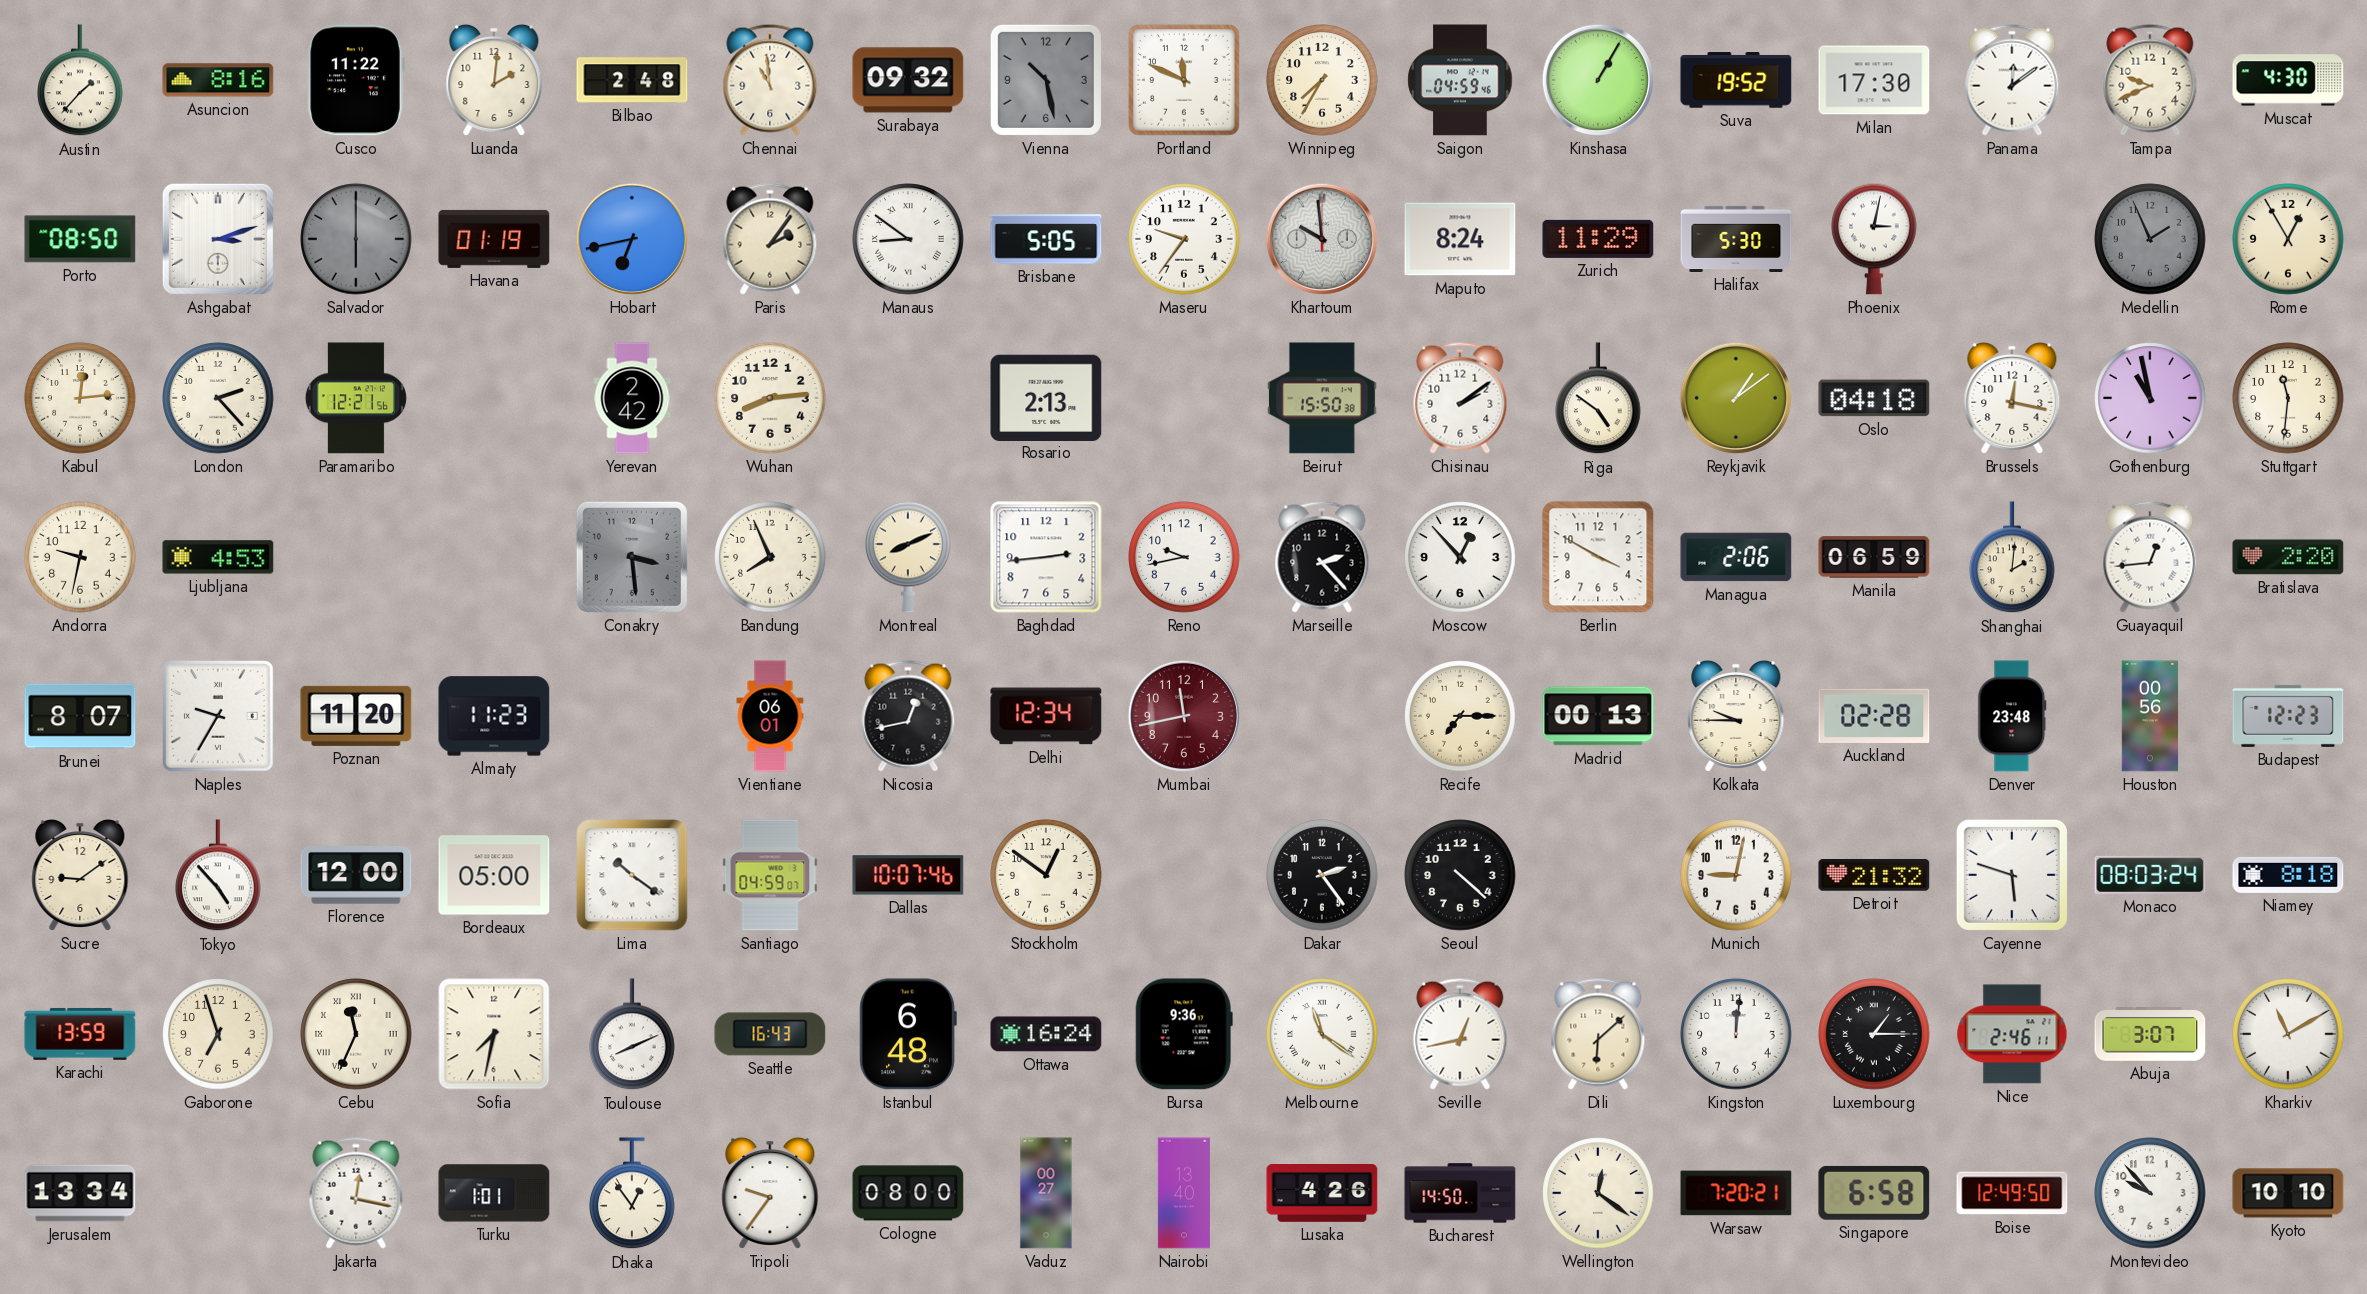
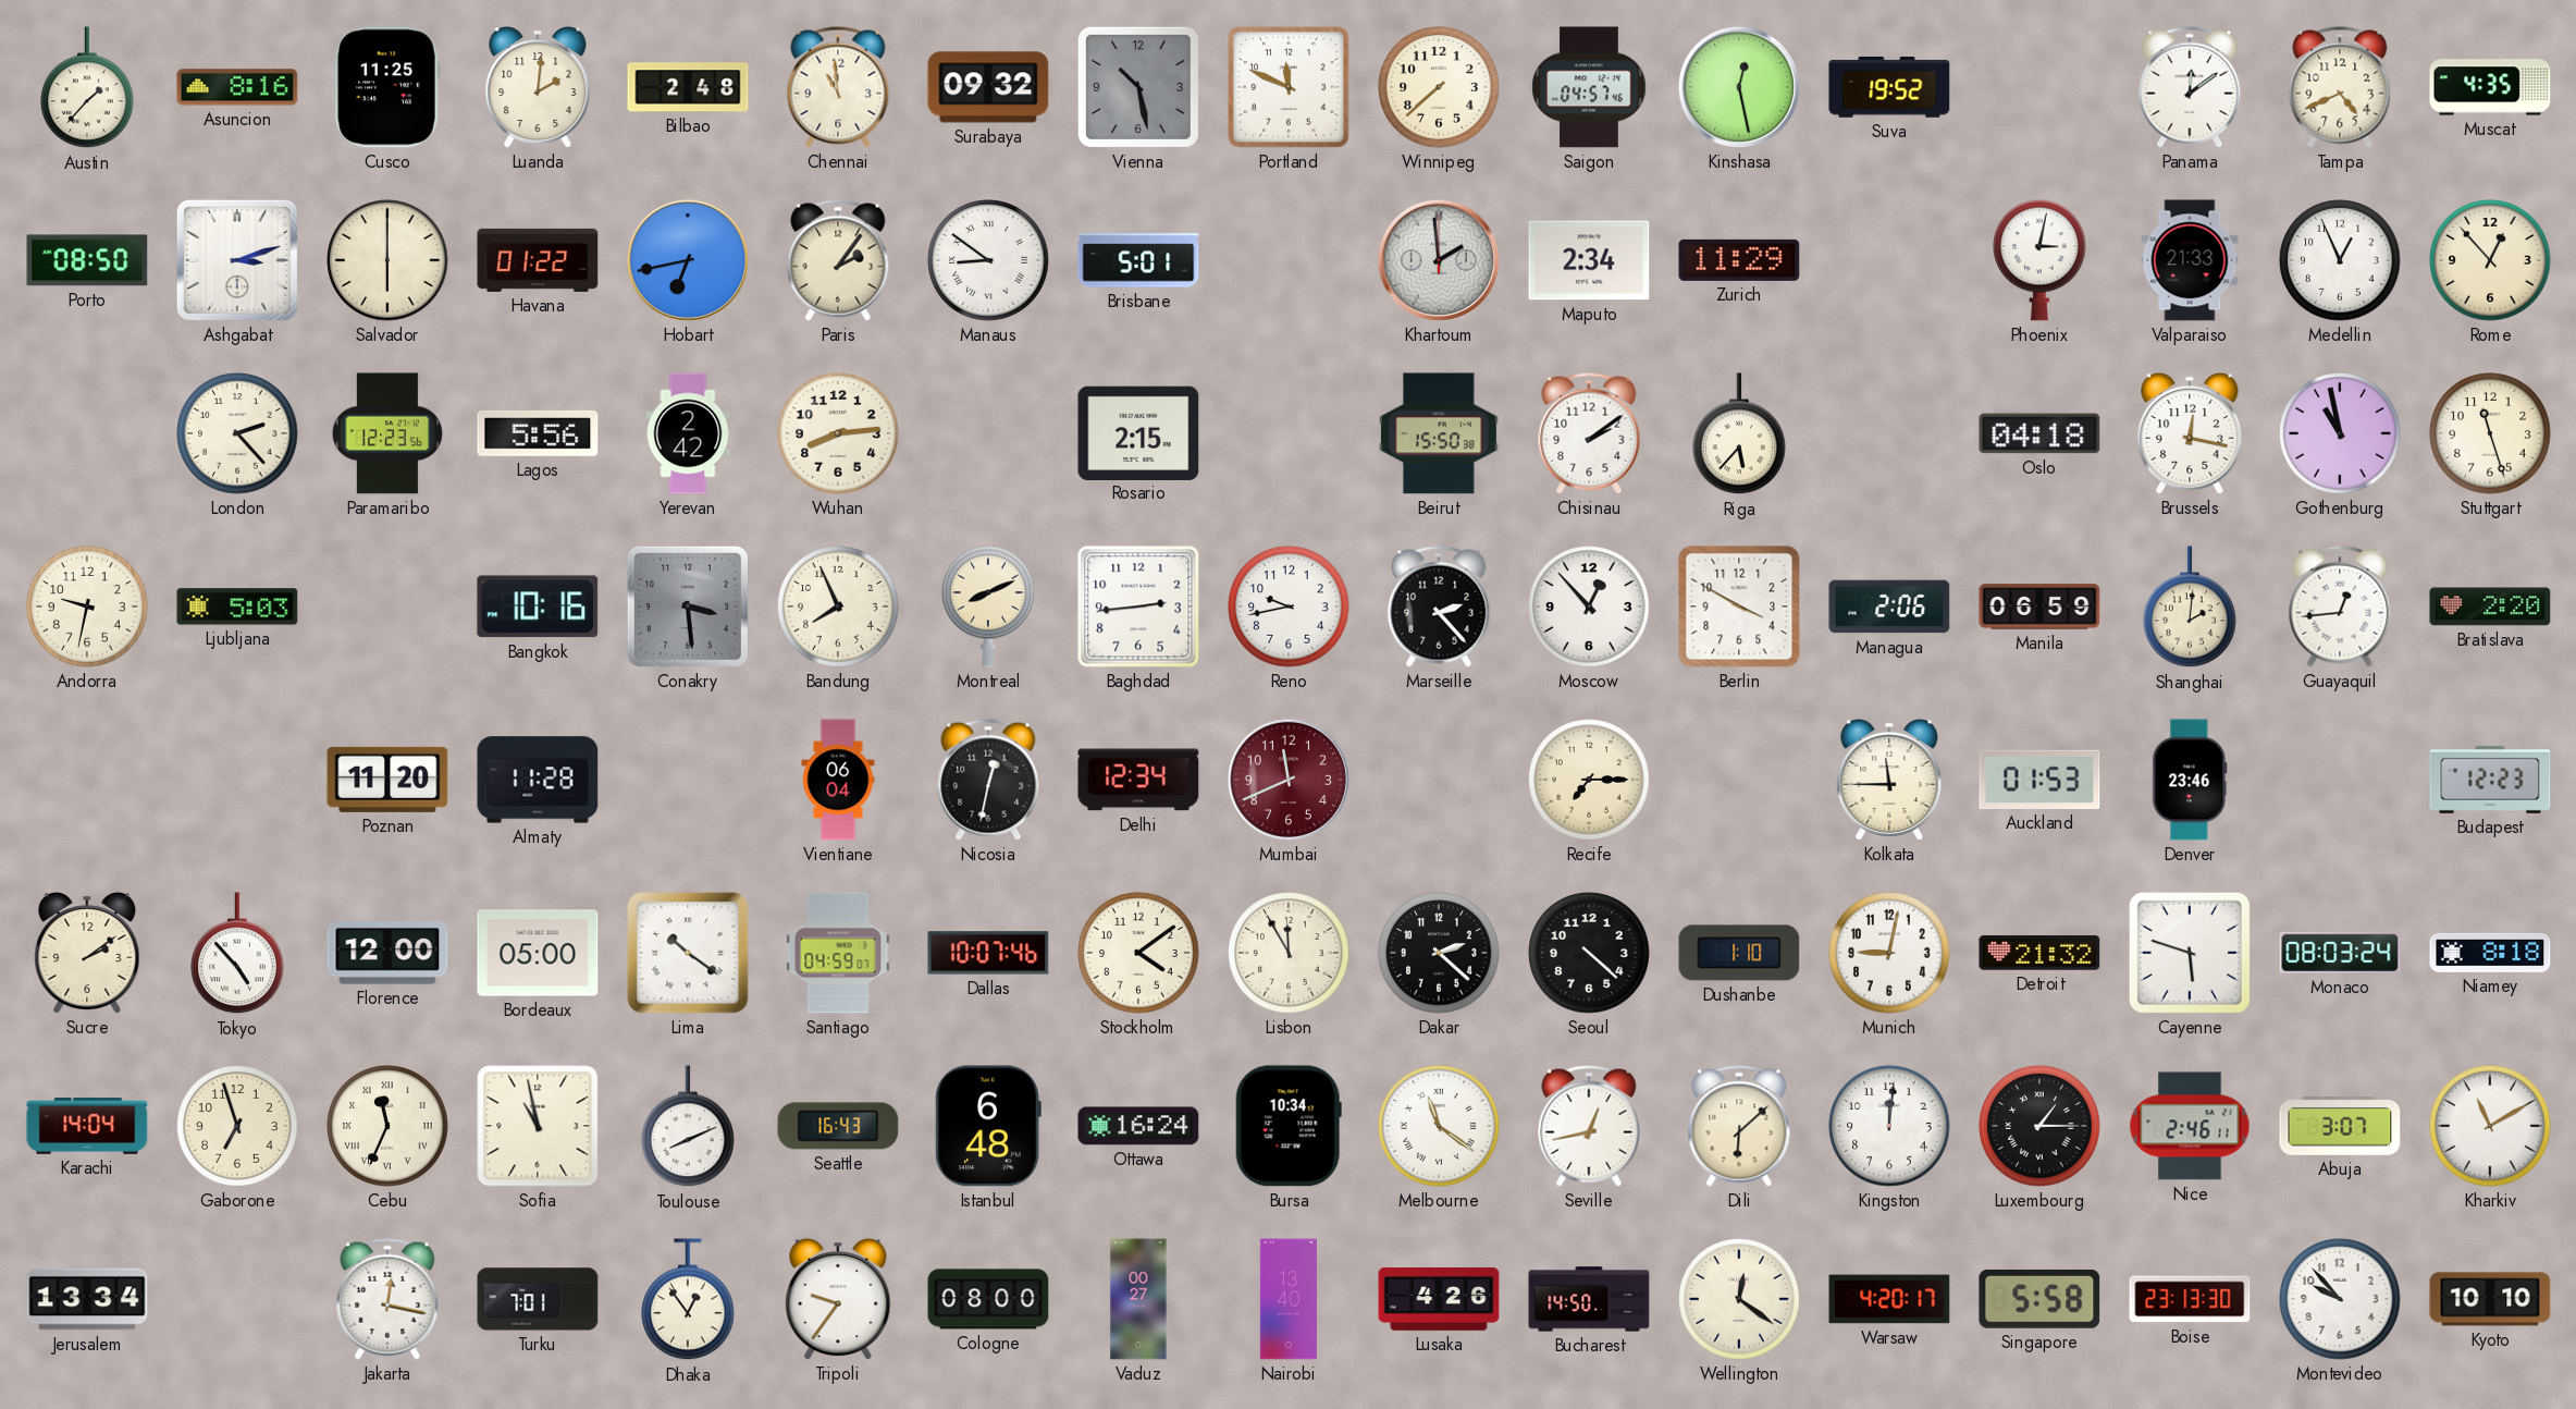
Cusco: 11:22 -> 11:25 (387, 87)
Winnipeg: 7:35 -> 7:38 (1439, 87)
Saigon: 04:59 -> 04:57 (1589, 87)
Kinshasa: 1:05 -> 12:28 (1739, 87)
Milan: 17:30 -> none (1874, 80)
Tampa: 9:41 -> 4:41 (2340, 87)
Muscat: 4:30 -> 4:35 (2490, 87)
Salvador dial: grey -> cream (387, 260)
Havana: 01:19 -> 01:22 (538, 260)
Brisbane: 5:05 -> 5:01 (1138, 260)
Maseru: 9:36 -> none (1184, 239)
Khartoum: 9:59 -> 1:59 (1439, 260)
Maputo: 8:24 -> 2:34 (1589, 260)
Halifax: 5:30 -> none (1736, 239)
Valparaiso: none -> 21:33 (2190, 260)
Medellin: 1:56 -> 12:56 (2340, 260)
Medellin dial: grey -> white (2340, 260)
Rome: 12:55 -> 12:53 (2490, 260)
Kabul: 12:14 -> none (80, 398)
Paramaribo: 12:21 -> 12:23 (387, 433)
Lagos: none -> 5:56 (538, 433)
Rosario: 2:13 -> 2:15 (1138, 432)
Riga: 4:51 -> 5:37 (1740, 434)
Reykjavik: 1:09 -> none (1736, 398)
Stuttgart: 11:31 -> 11:27 (2490, 433)
Ljubljana: 4:53 -> 5:03 (237, 607)
Bangkok: none -> 10:16 (538, 607)
Brunei: 8:07 -> none (80, 716)
Naples: 9:35 -> none (219, 717)
Almaty: 11:23 -> 11:28 (538, 780)
Vientiane: 06:01 -> 06:04 (838, 780)
Nicosia: 12:43 -> 12:32 (988, 780)
Mumbai: 11:43 -> 11:41 (1289, 780)
Madrid: 00:13 -> none (1598, 716)
Kolkata: 9:45 -> 11:45 (1889, 780)
Auckland: 02:28 -> 01:53 (2039, 780)
Denver: 23:48 -> 23:46 (2190, 780)
Houston: 00:56 -> none (2150, 716)
Sucre: 9:09 -> 2:09 (87, 953)
Stockholm: 12:51 -> 4:09 (1138, 953)
Lisbon: none -> 11:55 (1289, 953)
Dakar: 2:24 -> 2:22 (1439, 953)
Dushanbe: none -> 1:10 (1739, 953)
Karachi: 13:59 -> 14:04 (87, 1126)
Sofia: 7:32 -> 10:58 (538, 1126)
Bursa: 9:36 -> 10:34 (1289, 1126)
Turku: 1:01 -> 7:01 (538, 1299)
Warsaw: 7:20 -> 4:20 (1889, 1299)
Singapore: 6:58 -> 5:58 (2039, 1299)
Boise: 12:49 -> 23:13 (2190, 1299)
